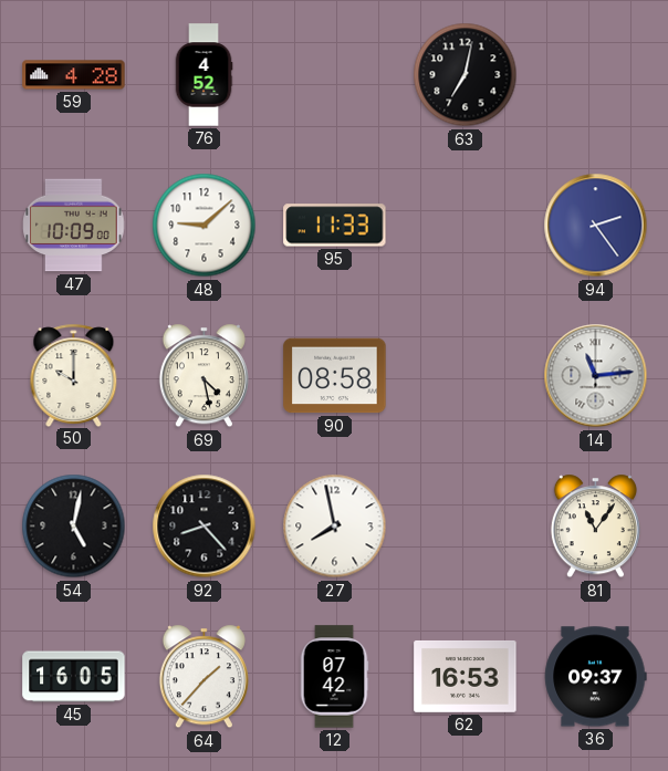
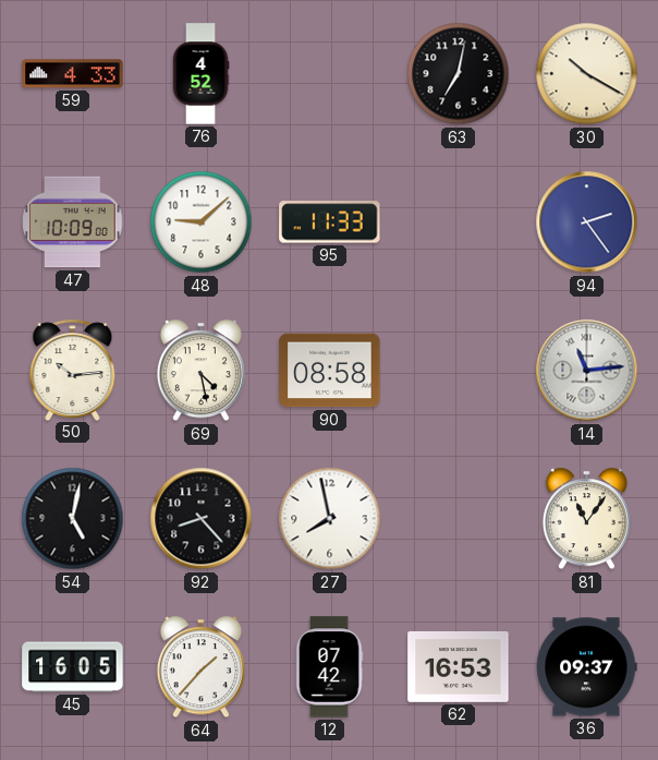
59: 4:28 -> 4:33 (73, 74)
30: none -> 10:20 (587, 74)
50: 10:00 -> 10:14 (73, 370)
